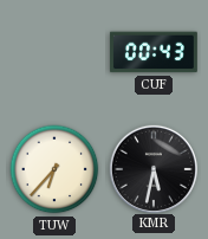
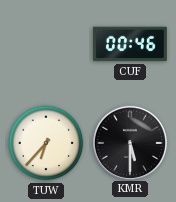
CUF: 00:43 -> 00:46 (130, 44)
KMR: 5:32 -> 5:30 (129, 142)
